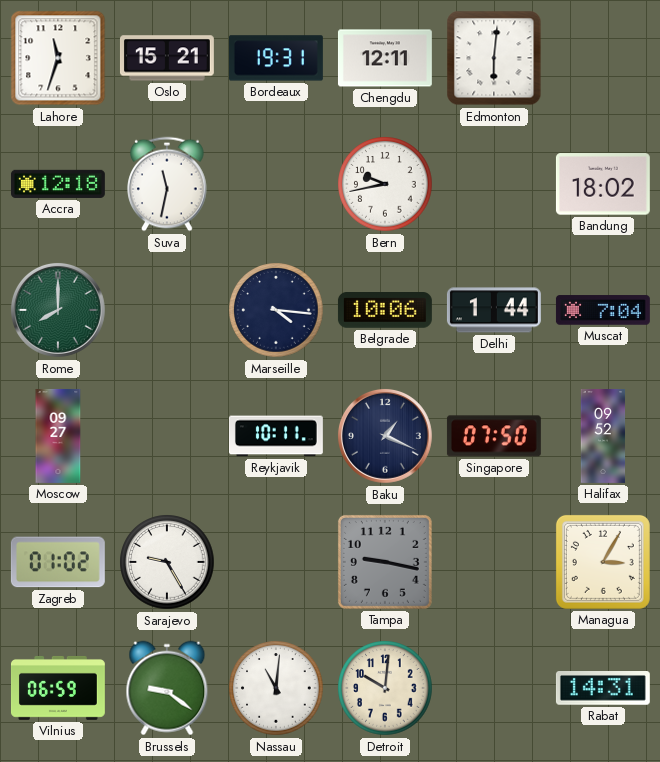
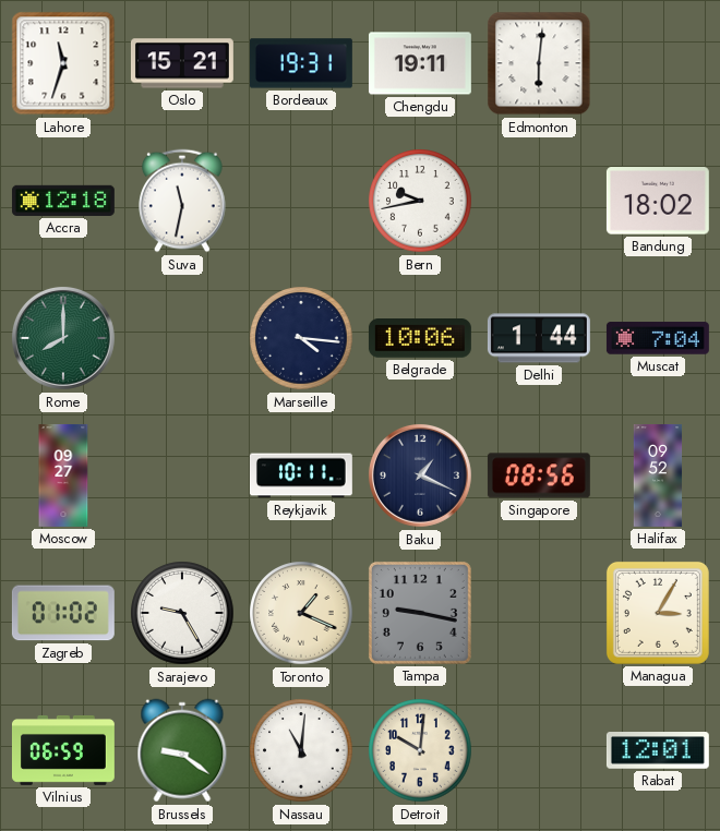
Chengdu: 12:11 -> 19:11 (420, 63)
Singapore: 07:50 -> 08:56 (539, 475)
Toronto: none -> 1:19 (301, 613)
Rabat: 14:31 -> 12:01 (658, 750)
